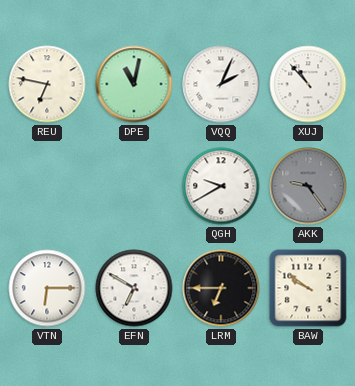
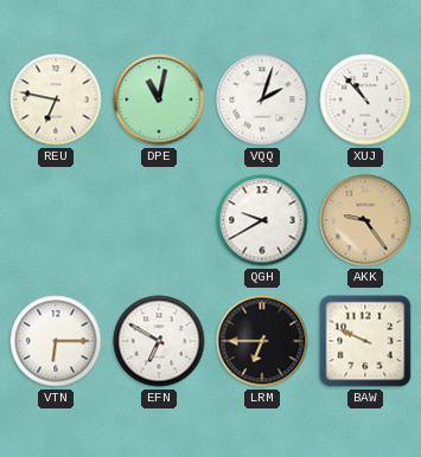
VQQ: 2:04 -> 2:03 (262, 99)
AKK dial: grey -> champagne (365, 220)
BAW: 9:51 -> 9:49 (365, 341)
